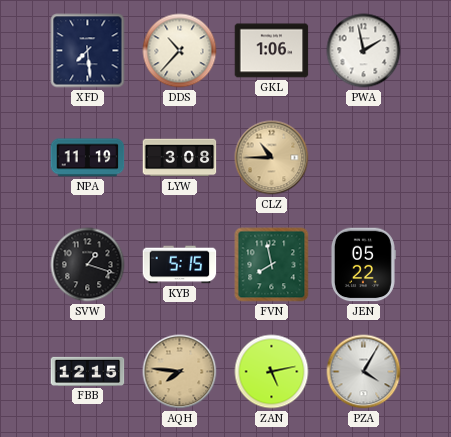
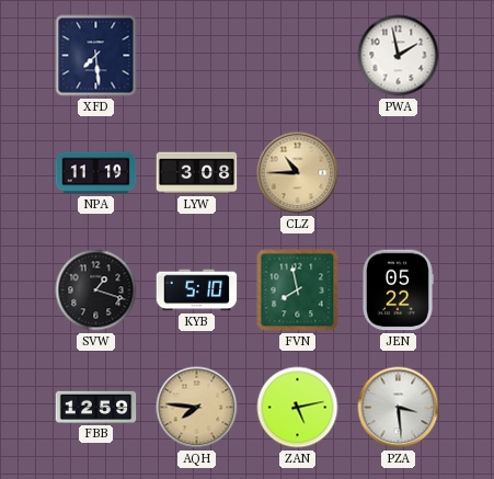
DDS: 10:37 -> none (180, 51)
GKL: 1:06 -> none (272, 51)
KYB: 5:15 -> 5:10 (197, 290)
FBB: 12:15 -> 12:59 (96, 407)
PZA: 4:05 -> 3:29 (399, 408)
